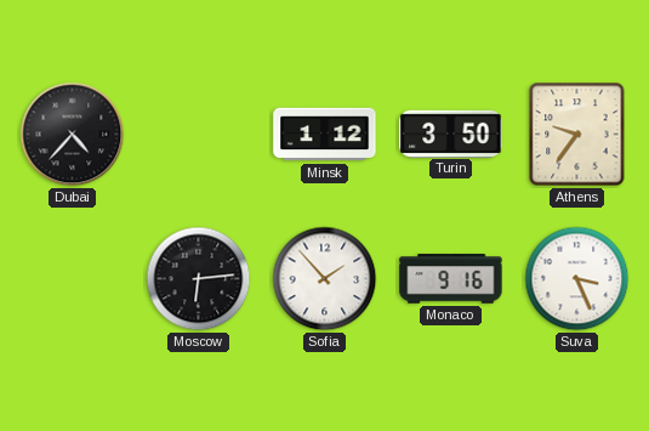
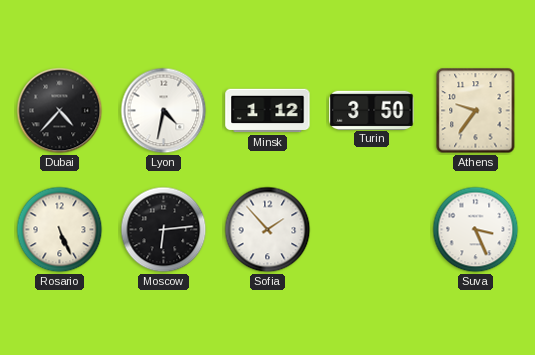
Lyon: none -> 4:32 (164, 111)
Rosario: none -> 5:26 (60, 230)
Monaco: 9:16 -> none (451, 279)
